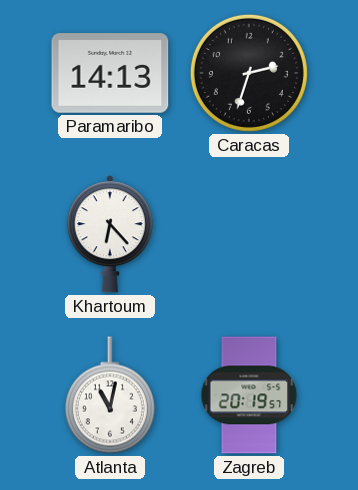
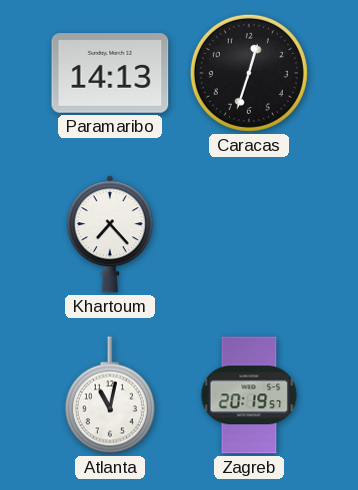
Caracas: 2:33 -> 12:33 (249, 73)
Khartoum: 6:23 -> 7:23 (110, 234)
